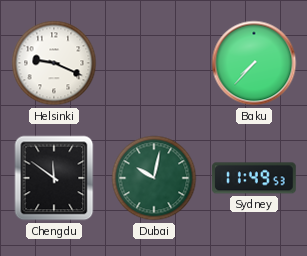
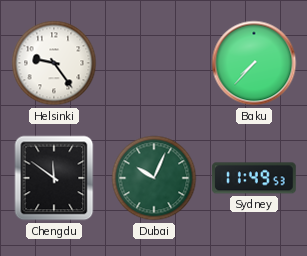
Helsinki: 9:19 -> 9:24 (54, 63)
Dubai: 10:02 -> 10:04 (154, 178)
